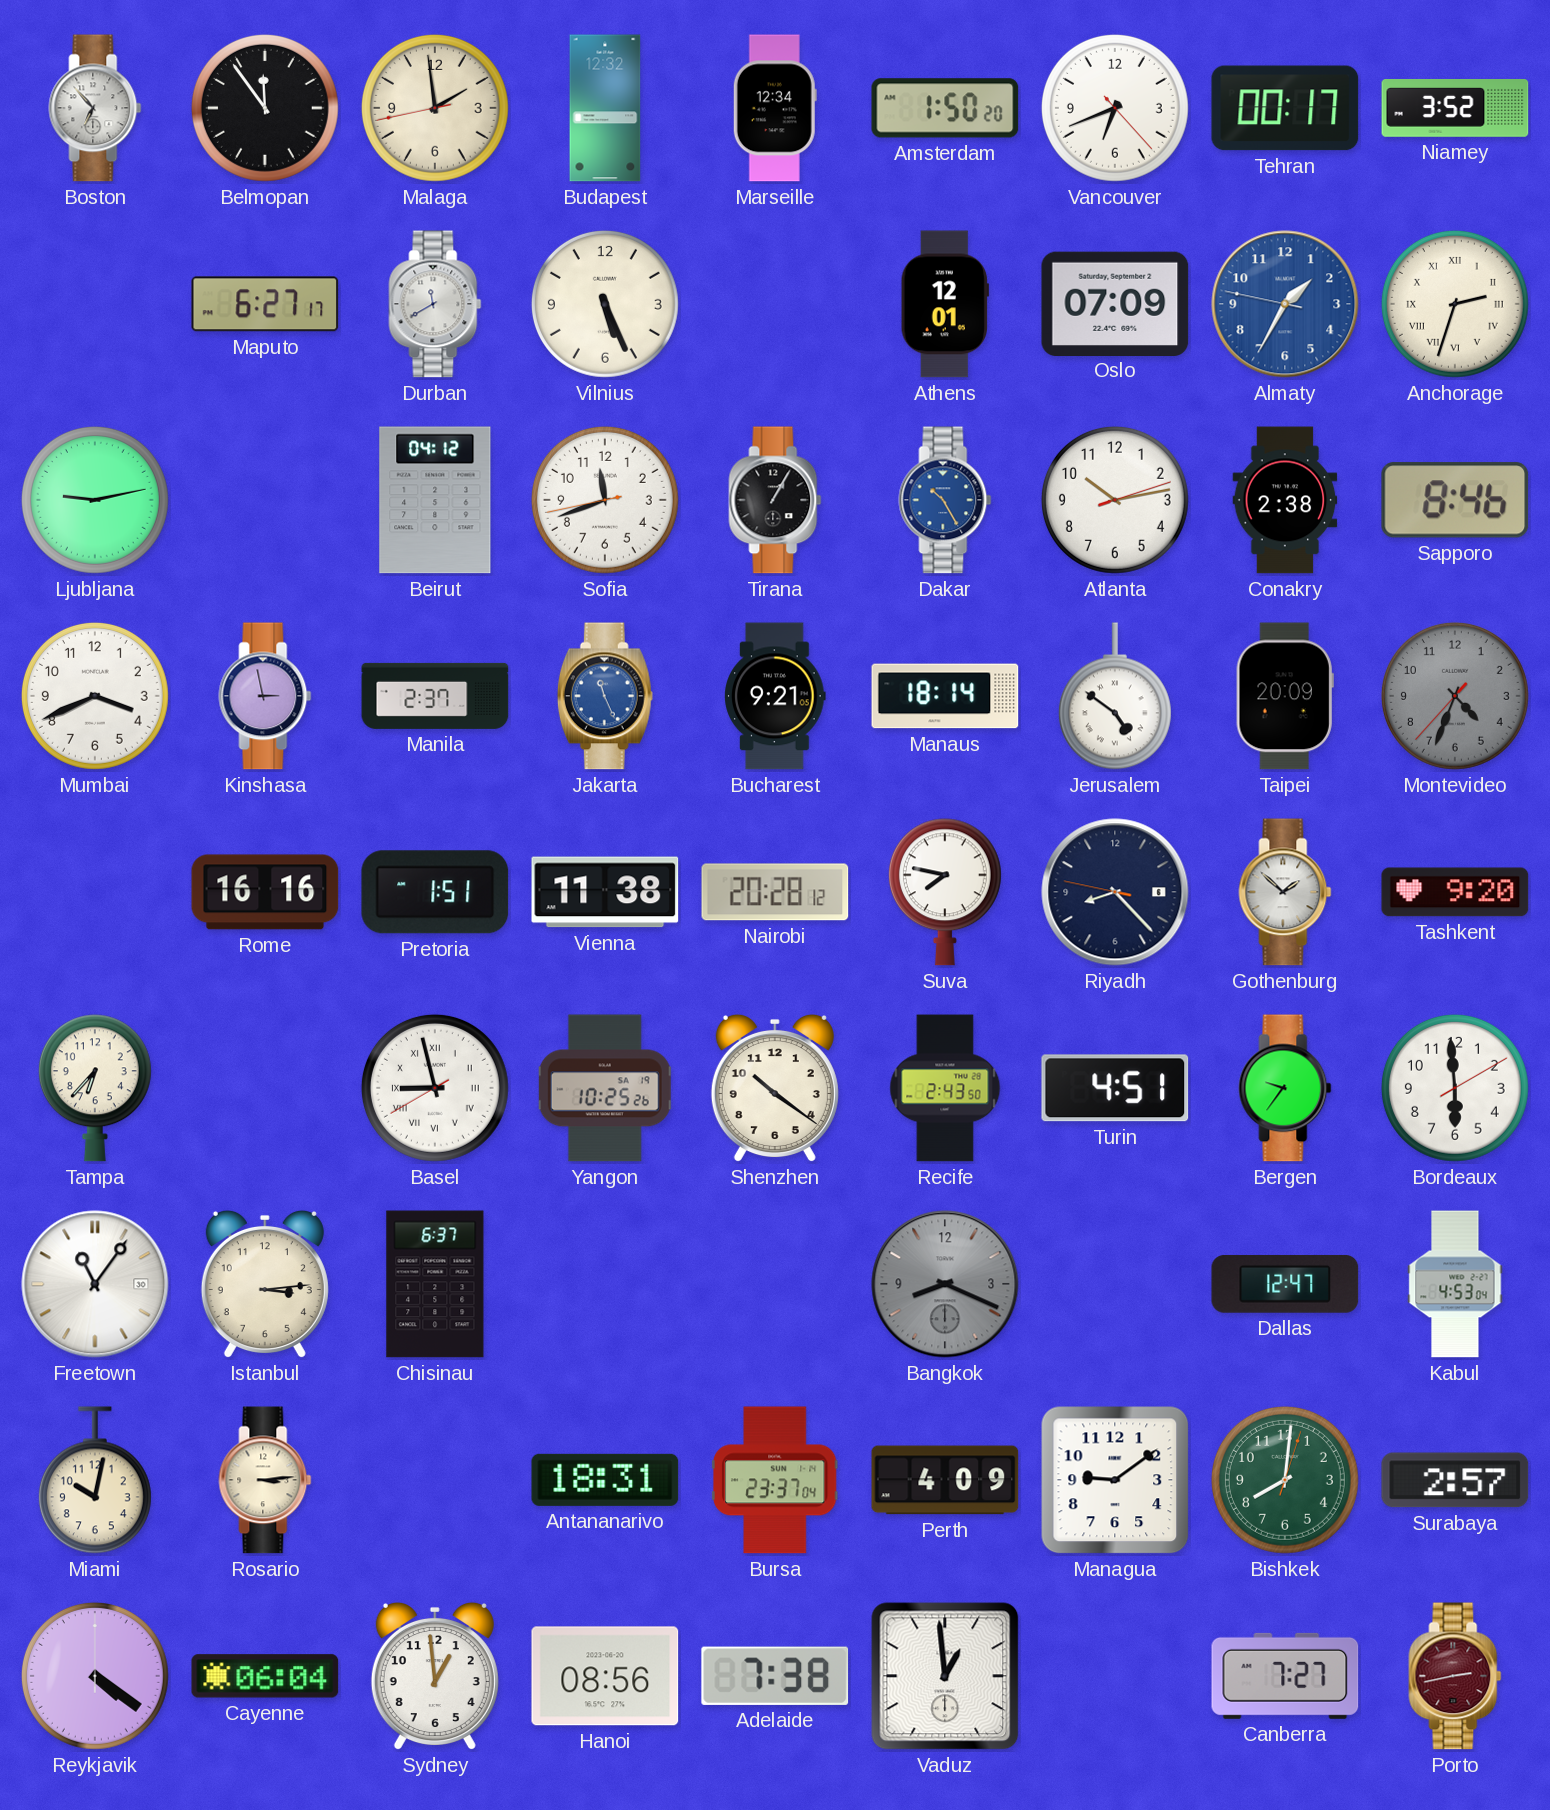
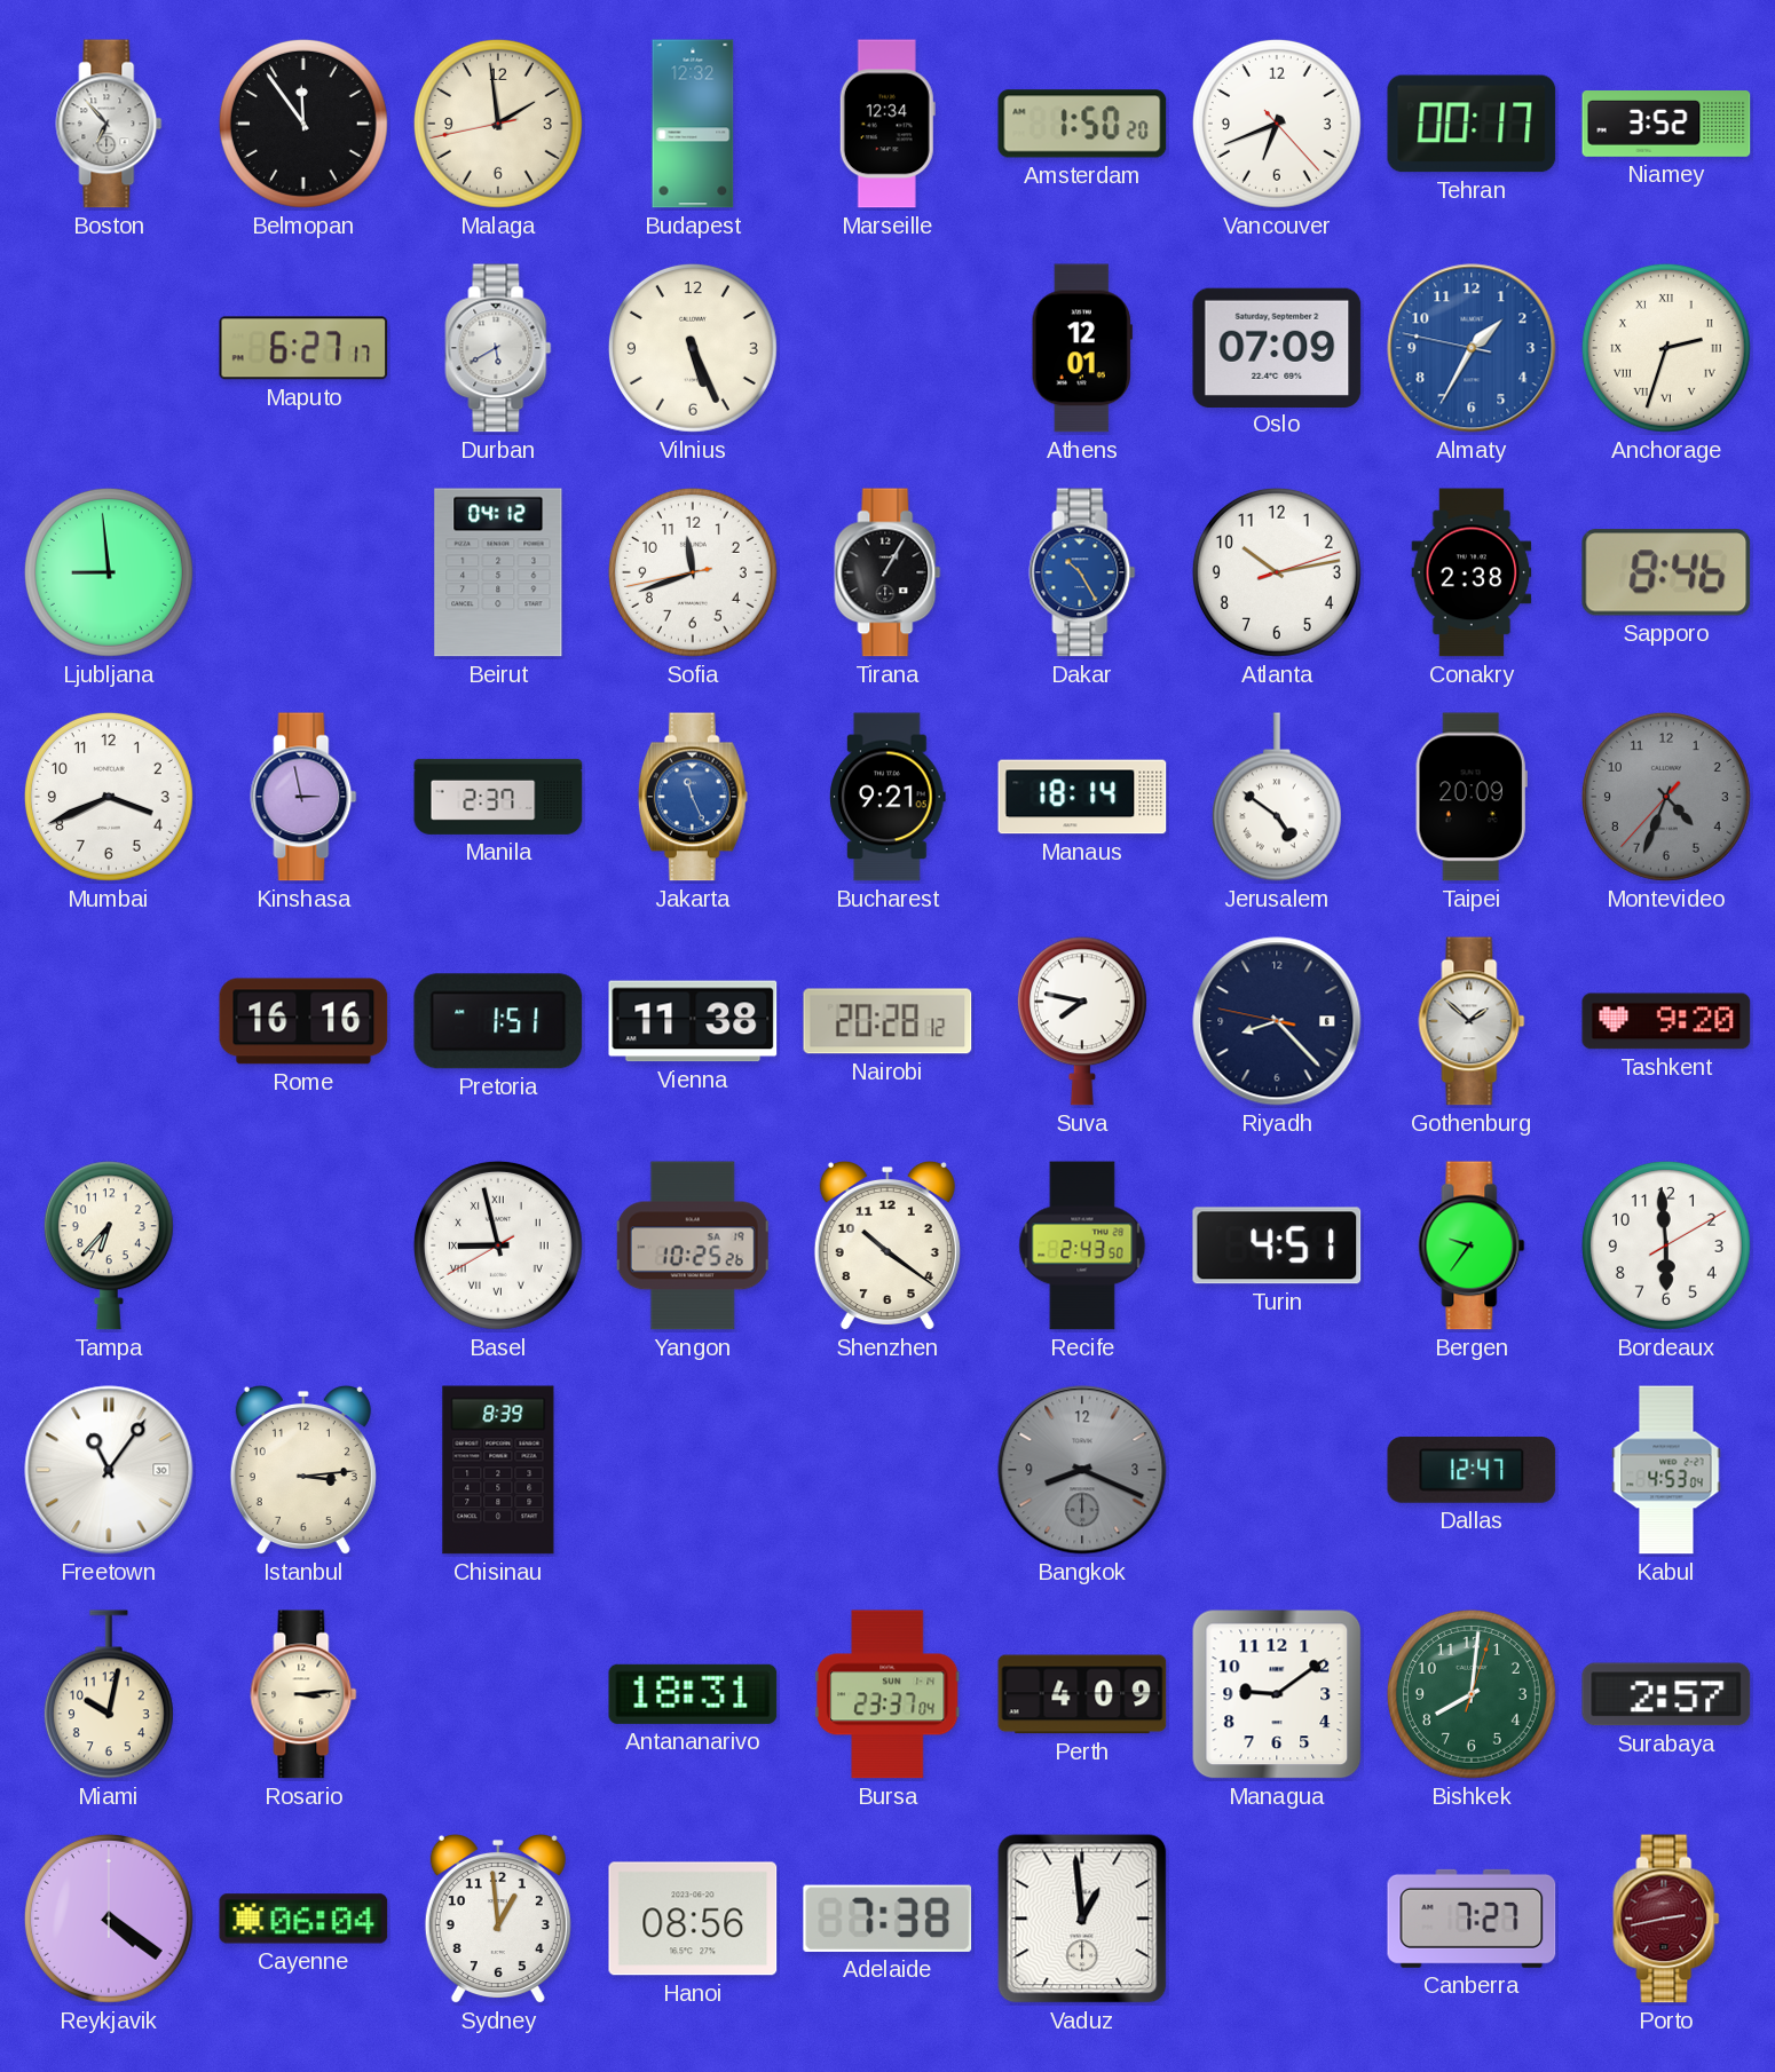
Durban: 11:40 -> 5:40 (498, 348)
Ljubljana: 9:13 -> 8:59 (109, 572)
Chisinau: 6:37 -> 8:39 (498, 1470)
